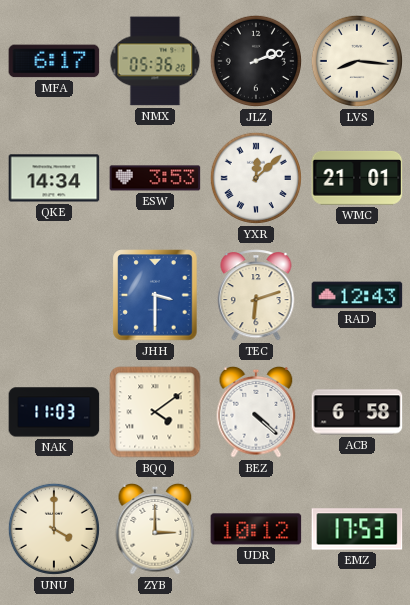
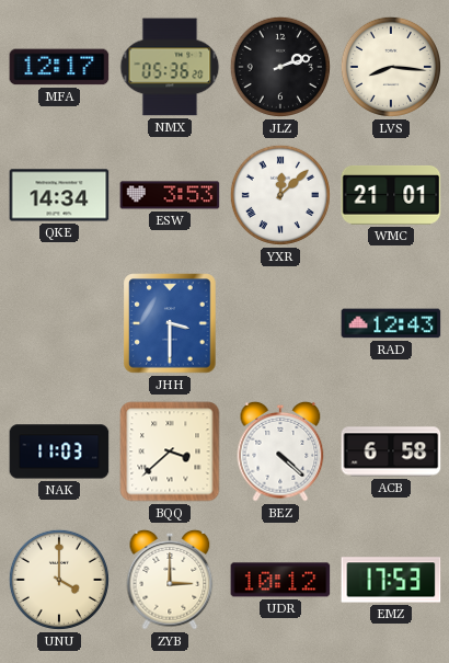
MFA: 6:17 -> 12:17 (59, 67)
TEC: 6:12 -> none (256, 295)
BQQ: 4:09 -> 3:38 (170, 451)
